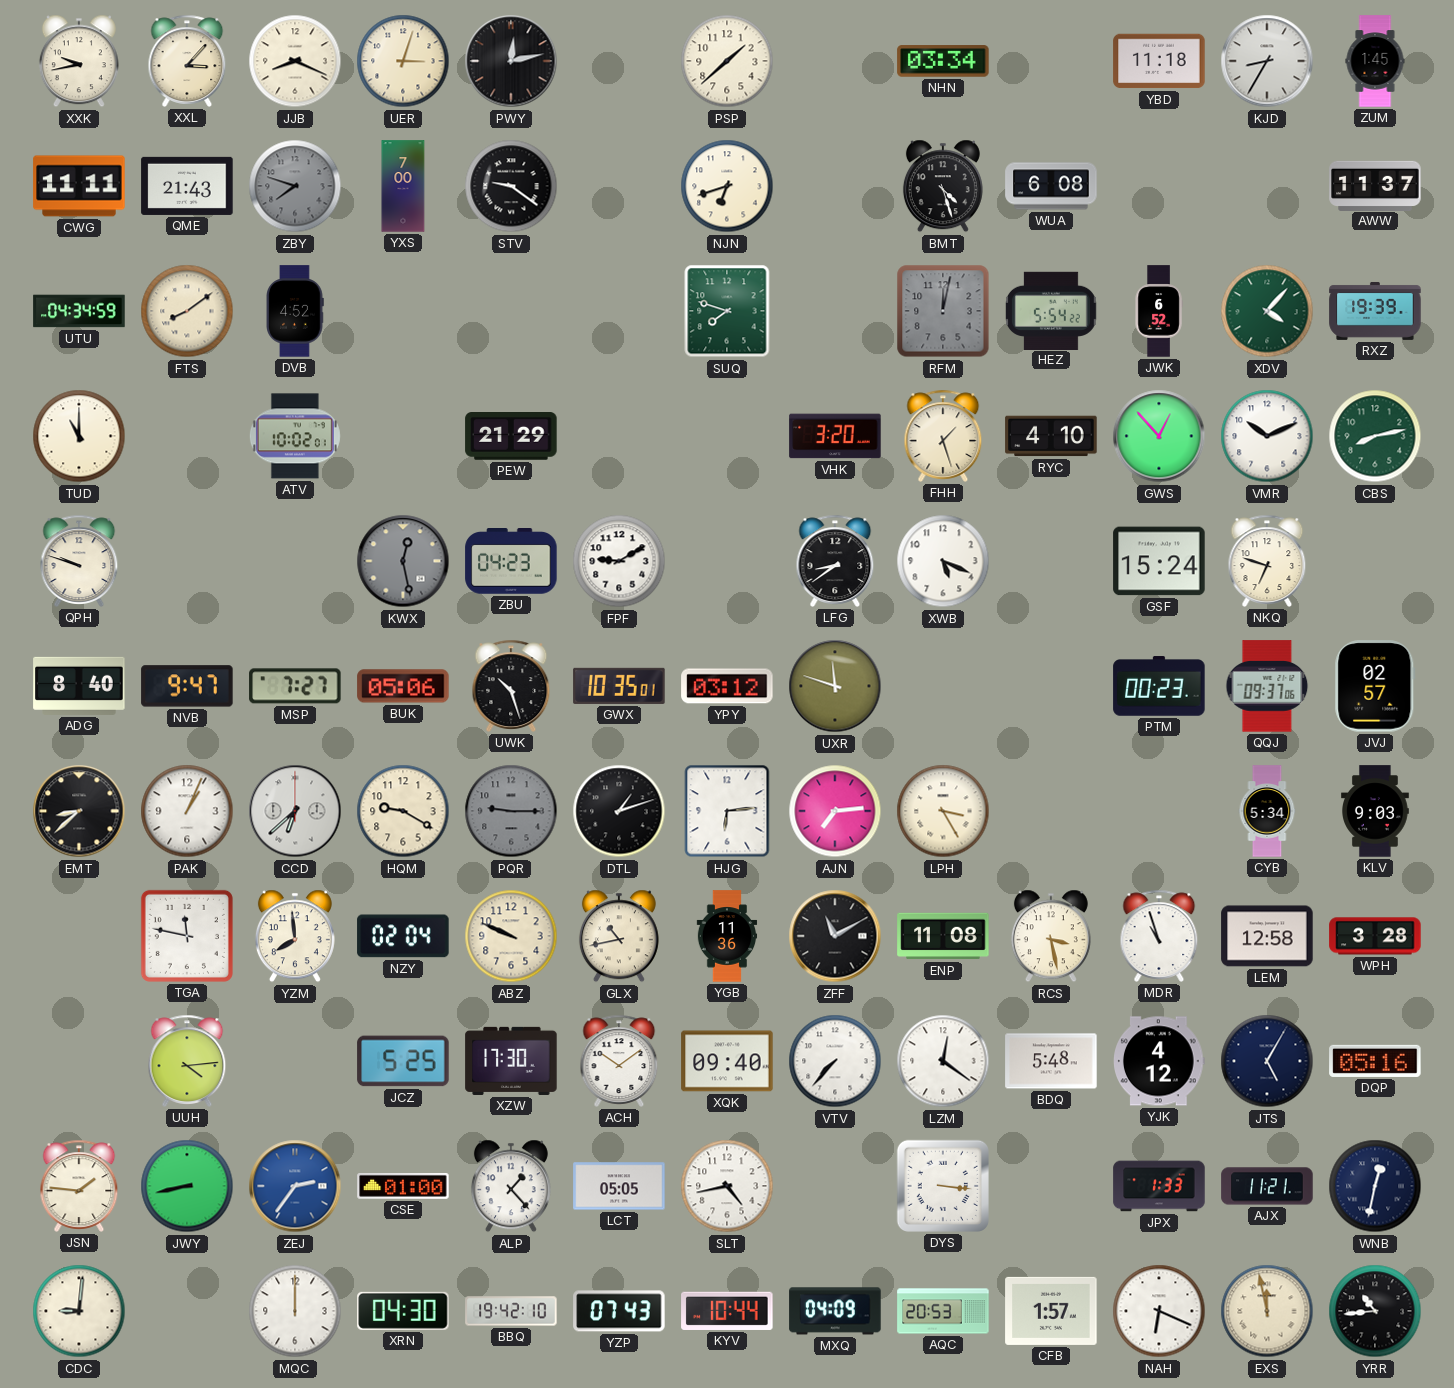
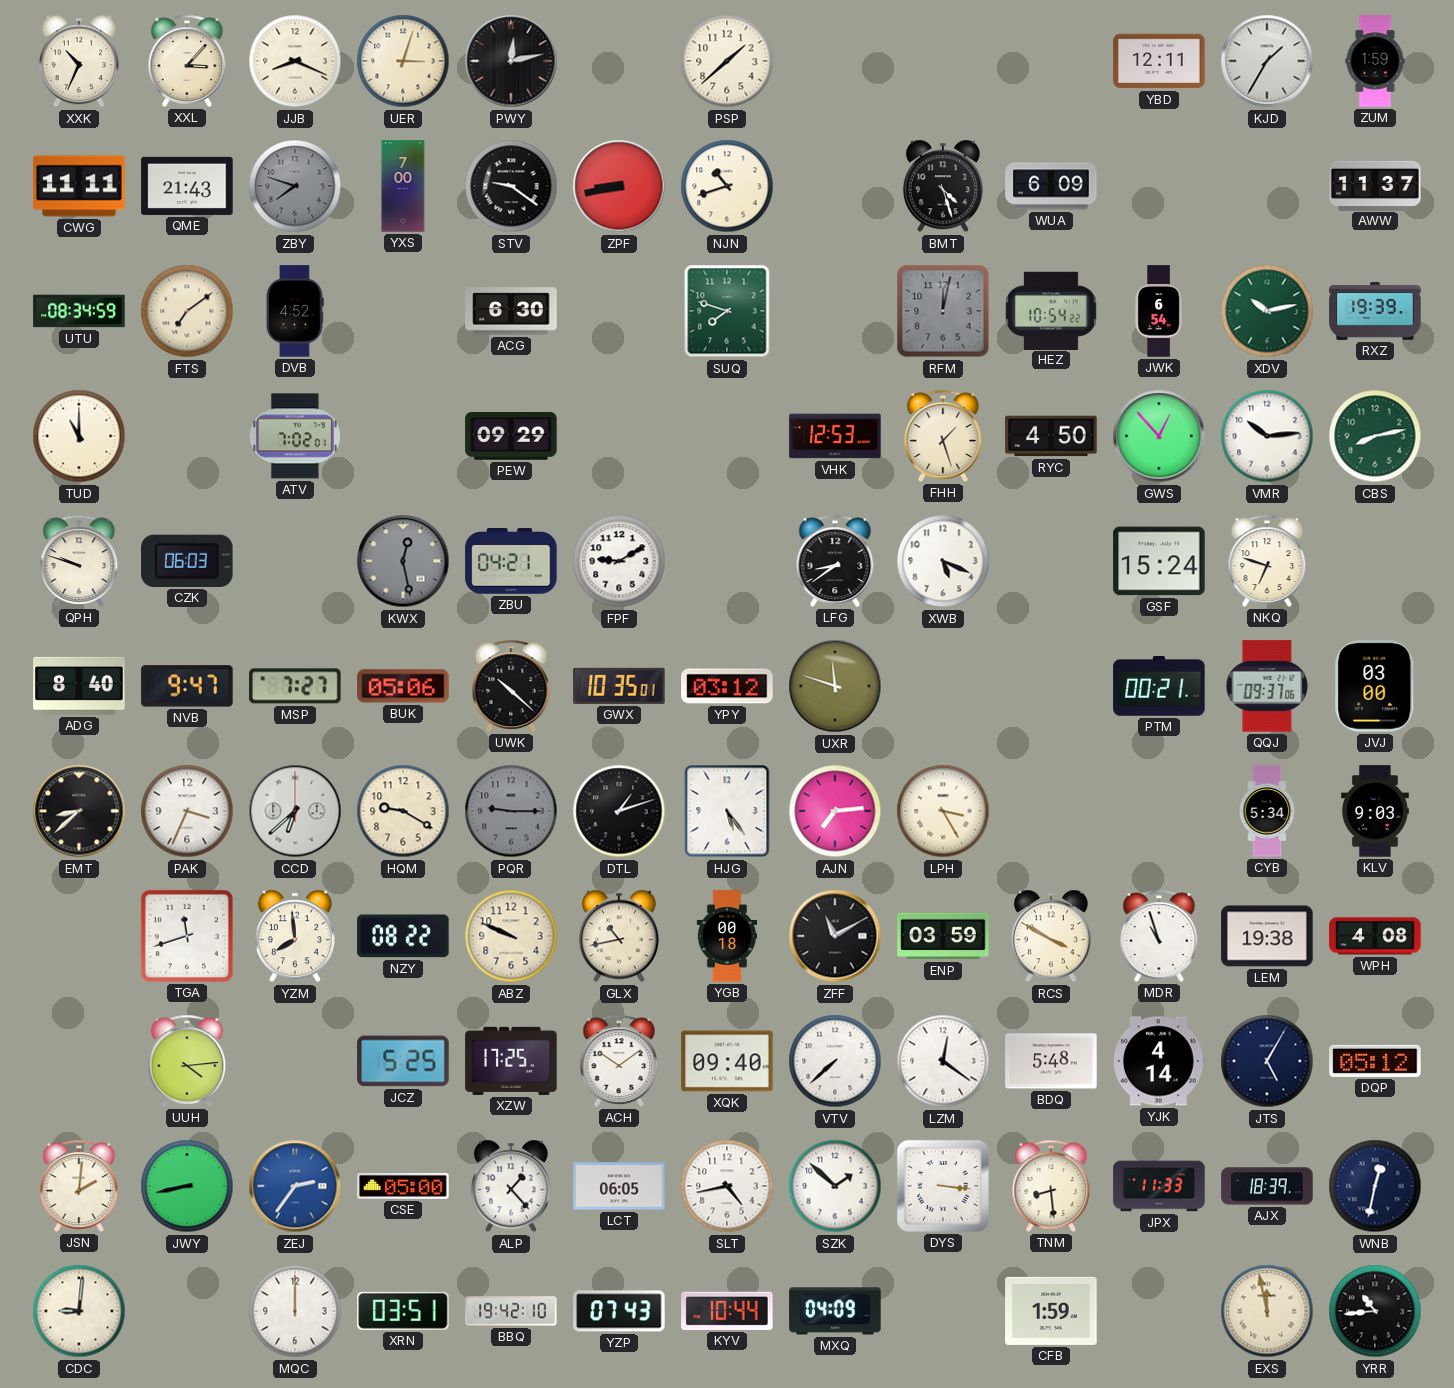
XXK: 9:43 -> 10:34 (79, 61)
NHN: 03:34 -> none (943, 61)
YBD: 11:18 -> 12:11 (1159, 61)
KJD: 8:35 -> 1:35 (1267, 61)
ZUM: 1:45 -> 1:59 (1375, 61)
ZPF: none -> 8:43 (619, 186)
NJN: 6:42 -> 10:42 (727, 186)
WUA: 6:08 -> 6:09 (1051, 186)
UTU: 04:34 -> 08:34 (79, 311)
FTS: 8:09 -> 7:09 (187, 311)
ACG: none -> 6:30 (511, 311)
HEZ: 5:54 -> 10:54 (1051, 310)
JWK: 6:52 -> 6:54 (1159, 311)
XDV: 4:07 -> 10:13 (1267, 311)
ATV: 10:02 -> 7:02 (295, 436)
PEW: 21:29 -> 09:29 (511, 437)
VHK: 3:20 -> 12:53 (835, 436)
RYC: 4:10 -> 4:50 (1051, 436)
VMR: 10:11 -> 10:14 (1267, 436)
CZK: none -> 06:03 (187, 561)
ZBU: 04:23 -> 04:21 (511, 562)
UWK: 10:27 -> 10:22 (511, 686)
PTM: 00:23 -> 00:21 (1159, 686)
JVJ: 02:57 -> 03:00 (1375, 686)
PAK: 1:04 -> 3:34 (187, 811)
HJG: 6:14 -> 5:24 (727, 811)
TGA: 11:47 -> 11:42 (187, 936)
NZY: 02:04 -> 08:22 (403, 936)
YGB: 11:36 -> 00:18 (727, 936)
ENP: 11:08 -> 03:59 (943, 936)
RCS: 3:28 -> 3:50 (1051, 936)
LEM: 12:58 -> 19:38 (1267, 936)
WPH: 3:28 -> 4:08 (1375, 936)
XZW: 17:30 -> 17:25 (511, 1061)
VTV: 7:37 -> 7:38 (835, 1061)
YJK: 4:12 -> 4:14 (1160, 1061)
DQP: 05:16 -> 05:12 (1375, 1061)
JSN: 1:46 -> 2:01 (79, 1186)
CSE: 01:00 -> 05:00 (403, 1187)
LCT: 05:05 -> 06:05 (619, 1186)
SZK: none -> 1:52 (835, 1186)
TNM: none -> 8:29 (1051, 1186)
JPX: 1:33 -> 11:33 (1159, 1186)
AJX: 11:21 -> 18:39 (1267, 1186)
XRN: 04:30 -> 03:51 (403, 1311)
AQC: 20:53 -> none (943, 1311)
CFB: 1:57 -> 1:59 (1051, 1311)
NAH: 6:19 -> none (1159, 1311)
